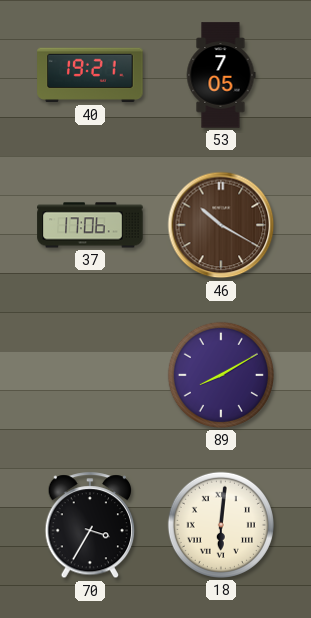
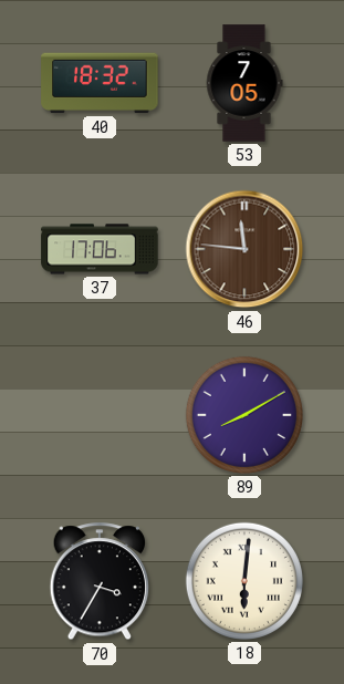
40: 19:21 -> 18:32 (100, 83)
46: 10:20 -> 11:46 (244, 249)
